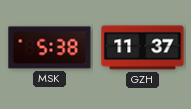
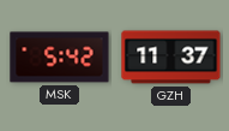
MSK: 5:38 -> 5:42 (60, 58)
